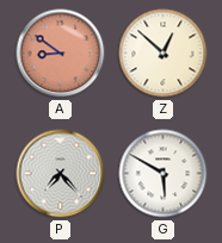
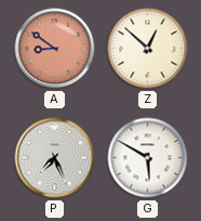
P: 7:23 -> 7:26 (55, 158)
